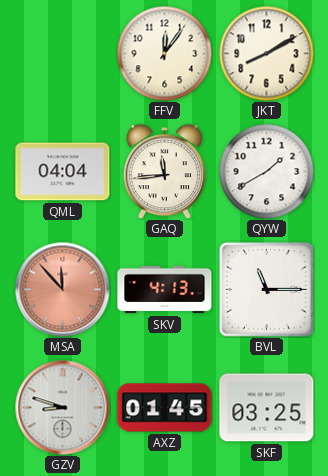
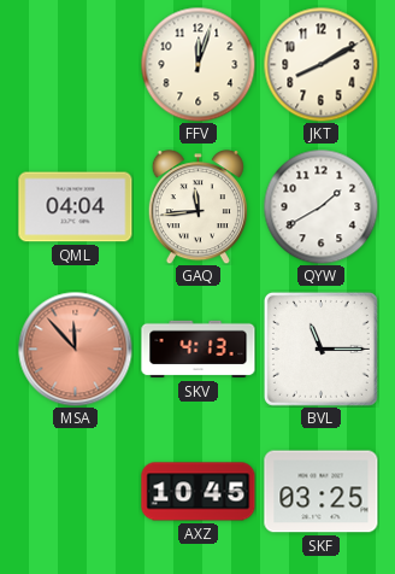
FFV: 12:06 -> 12:03 (197, 64)
GZV: 8:48 -> none (62, 407)
AXZ: 01:45 -> 10:45 (199, 492)
